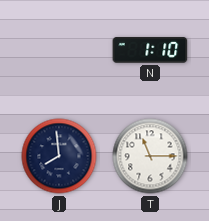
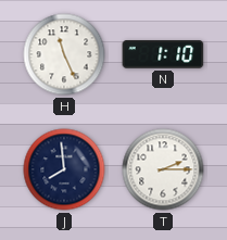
H: none -> 11:26 (64, 54)
T: 11:15 -> 2:15 (163, 169)
